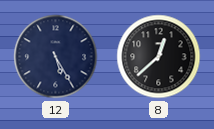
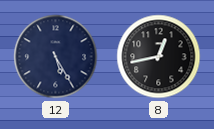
8: 12:38 -> 12:43 (159, 57)
